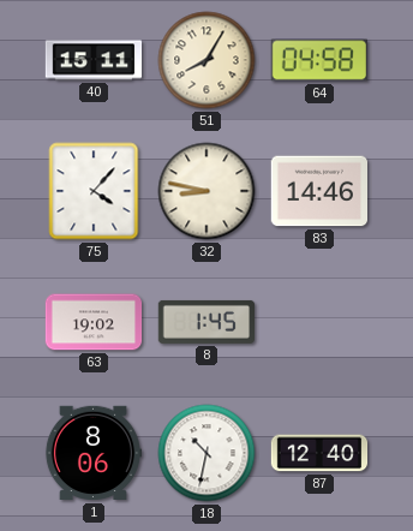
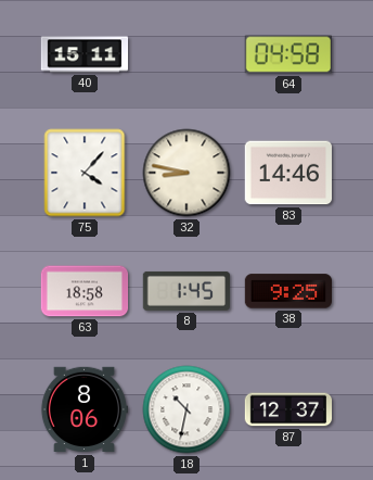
51: 8:05 -> none (206, 60)
63: 19:02 -> 18:58 (85, 291)
38: none -> 9:25 (287, 291)
87: 12:40 -> 12:37 (288, 409)
